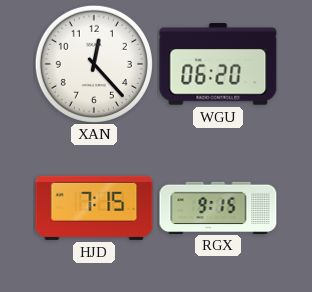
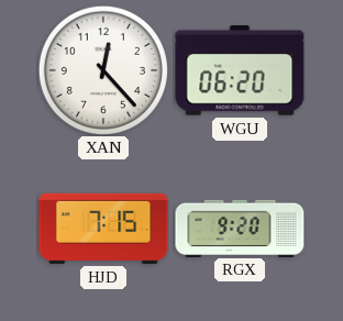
RGX: 9:15 -> 9:20 (240, 228)
